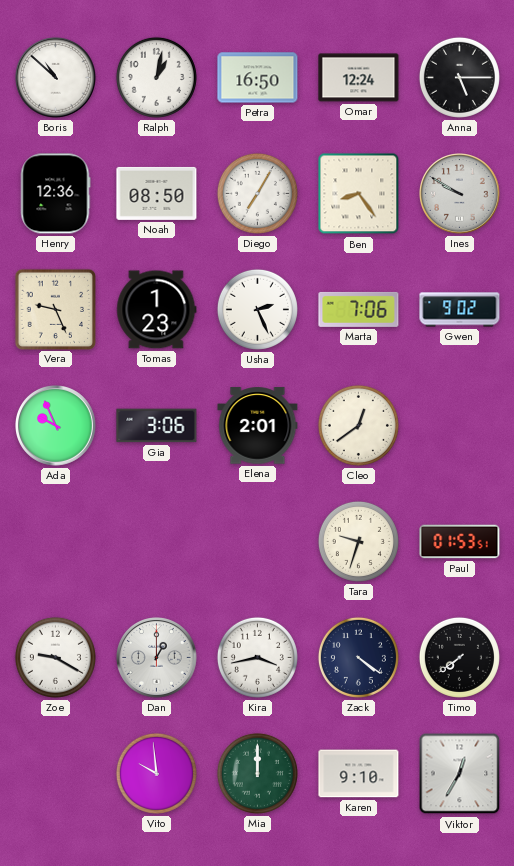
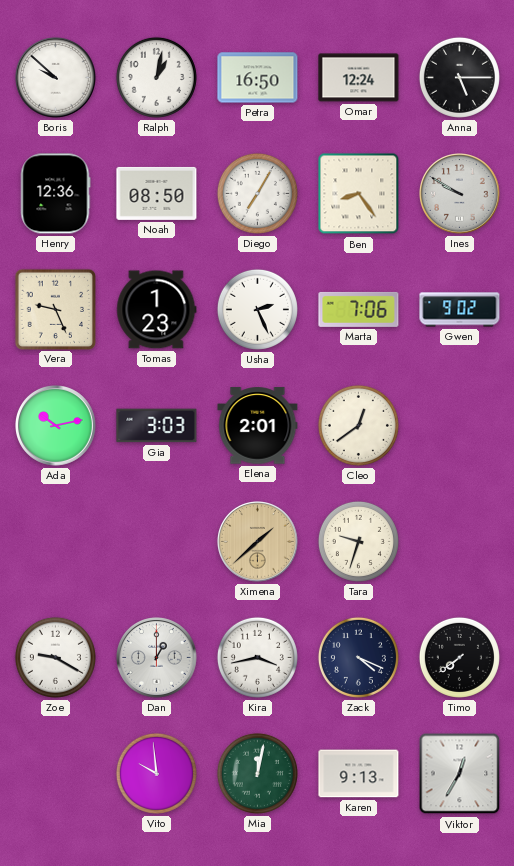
Boris: 10:52 -> 9:52 (56, 78)
Ada: 9:56 -> 10:13 (56, 426)
Gia: 3:06 -> 3:03 (157, 426)
Ximena: none -> 1:38 (258, 542)
Paul: 01:53 -> none (460, 542)
Zack: 4:21 -> 4:19 (358, 657)
Mia: 12:00 -> 12:02 (257, 773)
Karen: 9:10 -> 9:13 (359, 774)
